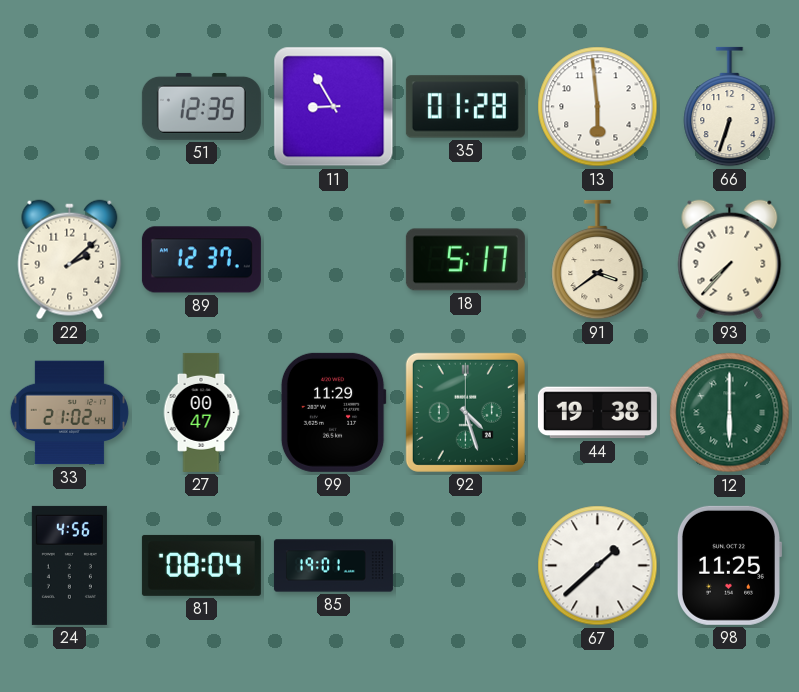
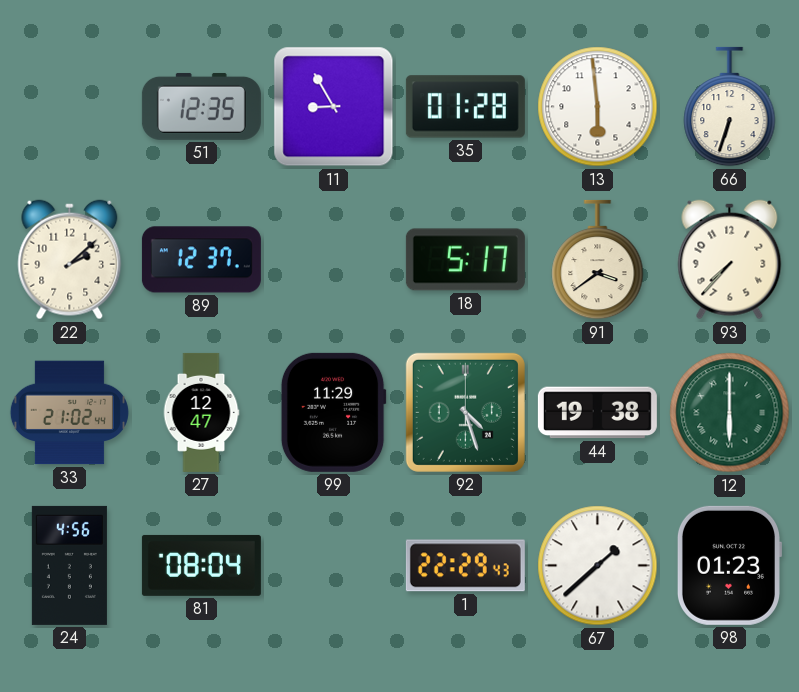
27: 00:47 -> 12:47 (201, 412)
85: 19:01 -> none (333, 566)
1: none -> 22:29 (465, 566)
98: 11:25 -> 01:23 (728, 565)
